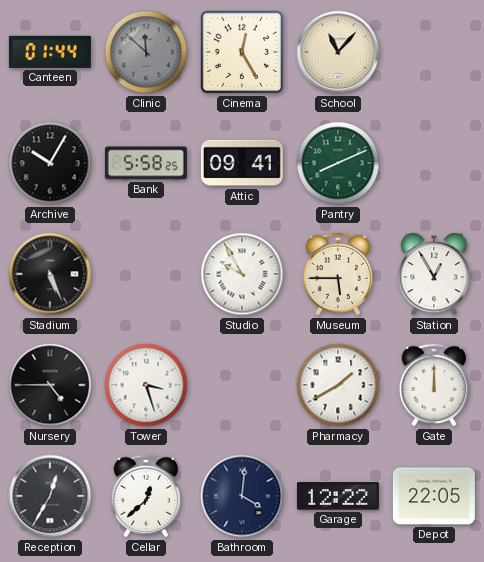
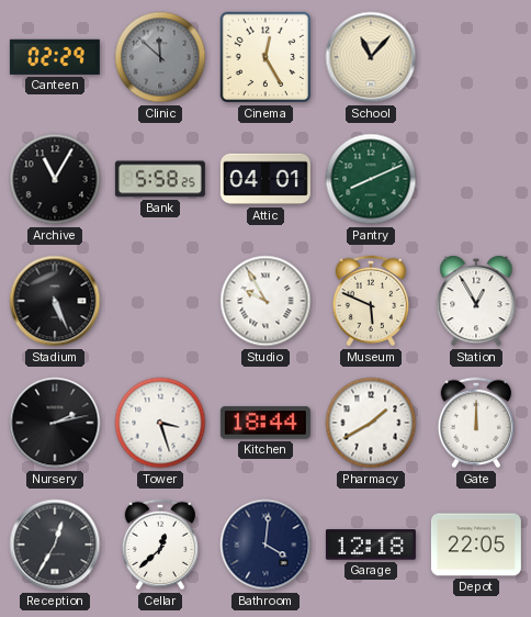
Canteen: 01:44 -> 02:29 (55, 57)
Archive: 10:05 -> 11:05 (55, 179)
Attic: 09:41 -> 04:01 (265, 179)
Museum: 5:45 -> 5:49 (371, 301)
Nursery: 4:45 -> 2:13 (55, 423)
Kitchen: none -> 18:44 (265, 423)
Garage: 12:22 -> 12:18 (371, 545)
